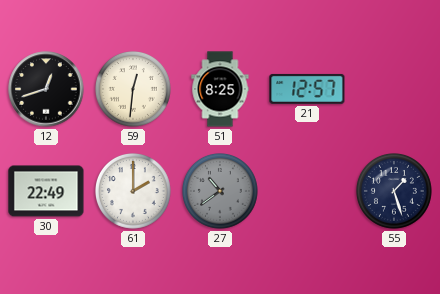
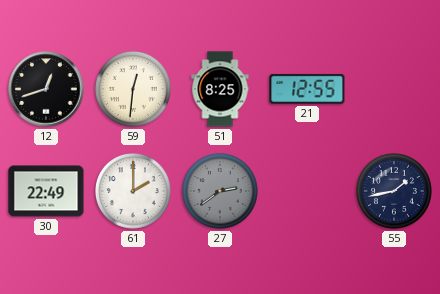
21: 12:57 -> 12:55 (307, 89)
27: 10:39 -> 2:39 (221, 192)
55: 1:27 -> 1:43 (395, 192)
